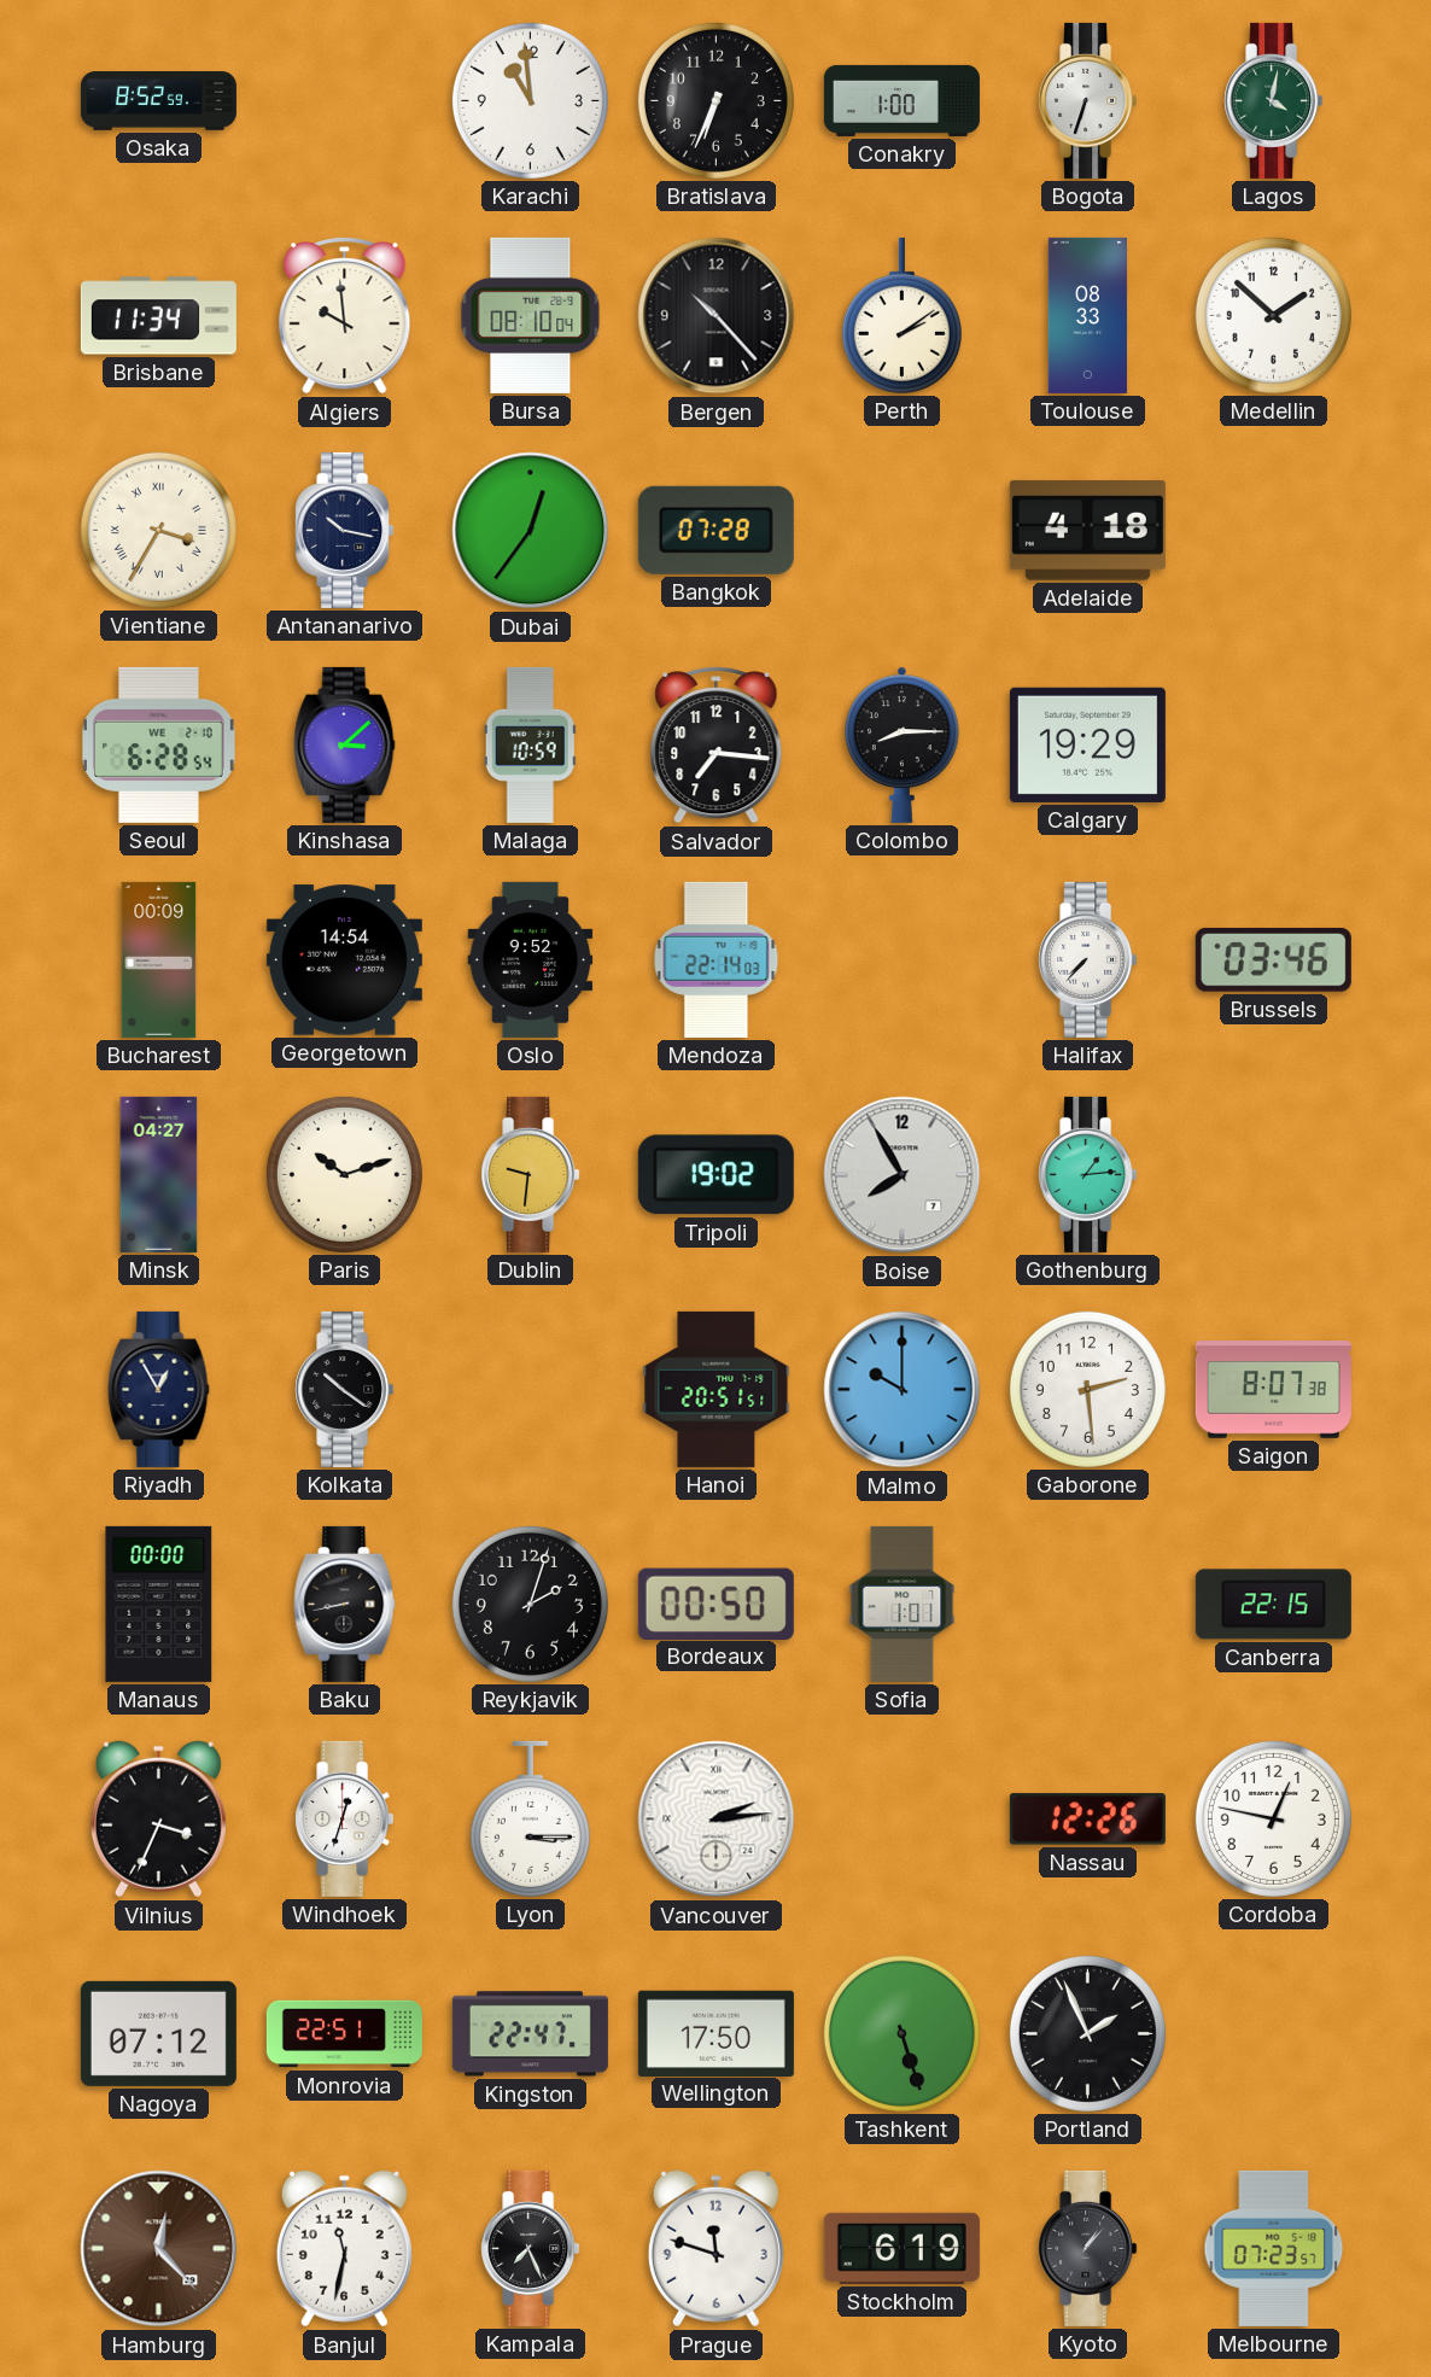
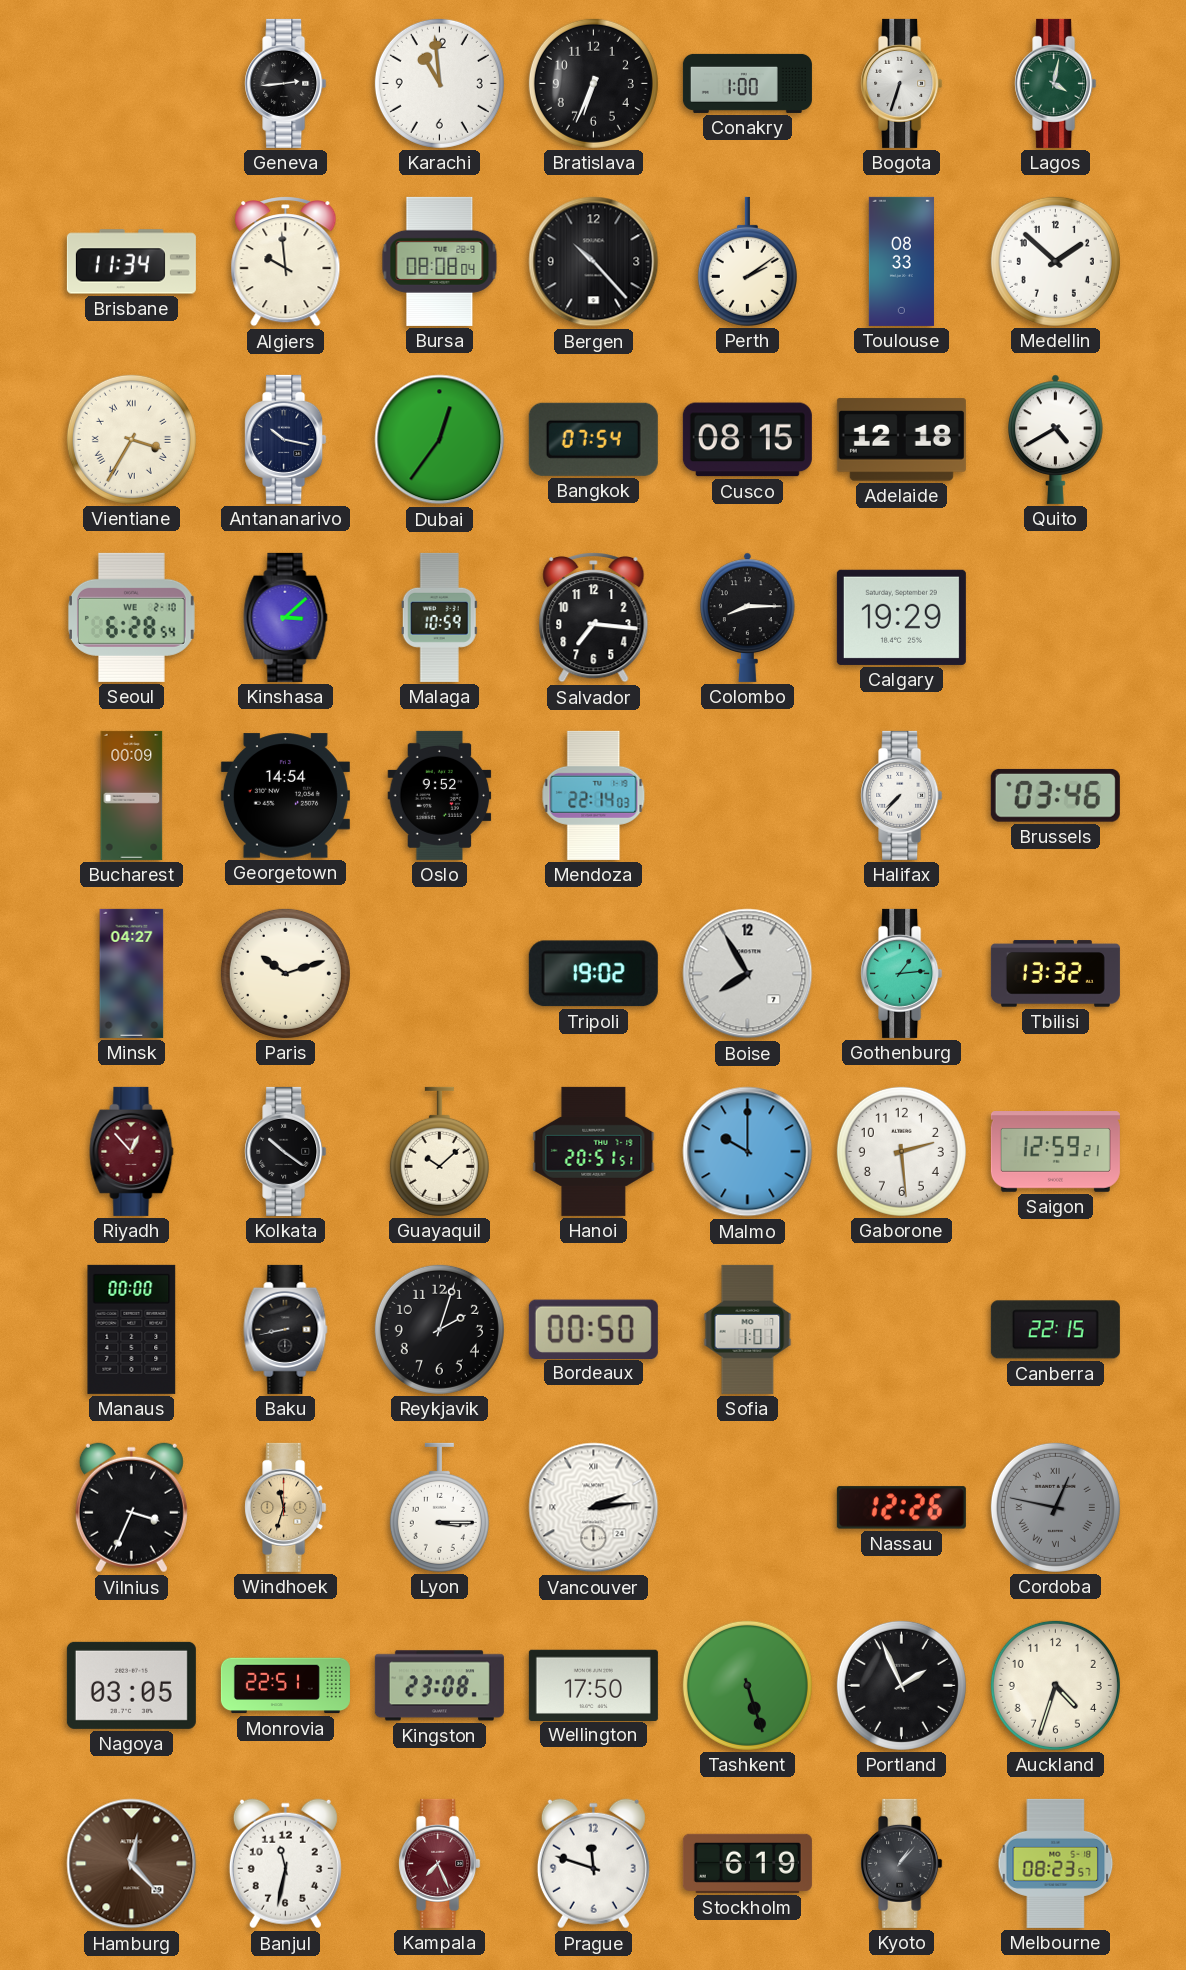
Osaka: 8:52 -> none (158, 101)
Geneva: none -> 2:44 (286, 83)
Bursa: 08:10 -> 08:08 (440, 261)
Bangkok: 07:28 -> 07:54 (593, 439)
Cusco: none -> 08:15 (747, 440)
Adelaide: 4:18 -> 12:18 (901, 440)
Quito: none -> 4:40 (1056, 439)
Dublin: 9:31 -> none (531, 1174)
Tbilisi: none -> 13:32 (1055, 974)
Riyadh: 12:55 -> 12:53 (132, 1151)
Riyadh dial: navy -> burgundy (132, 1151)
Guayaquil: none -> 10:08 (439, 1151)
Saigon: 8:07 -> 12:59 (1055, 1152)
Windhoek: 12:33 -> 11:33 (286, 1507)
Windhoek dial: white -> champagne (286, 1507)
Cordoba dial: white -> grey (1055, 1507)
Cordoba numerals: Arabic -> Roman (1055, 1507)
Nagoya: 07:12 -> 03:05 (131, 1685)
Kingston: 22:47 -> 23:08 (439, 1686)
Auckland: none -> 4:33 (1055, 1685)
Kampala dial: black -> burgundy (440, 1863)
Melbourne: 07:23 -> 08:23 (1056, 1863)
